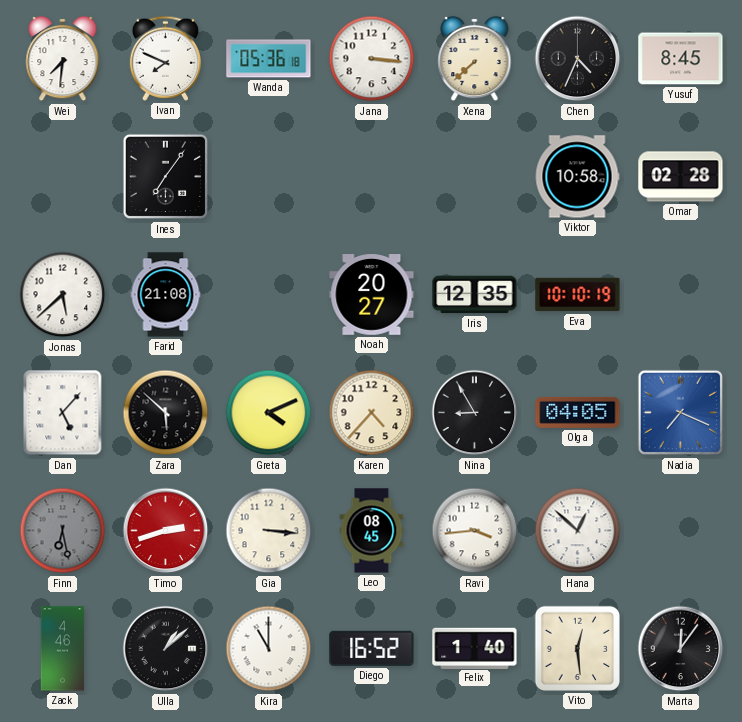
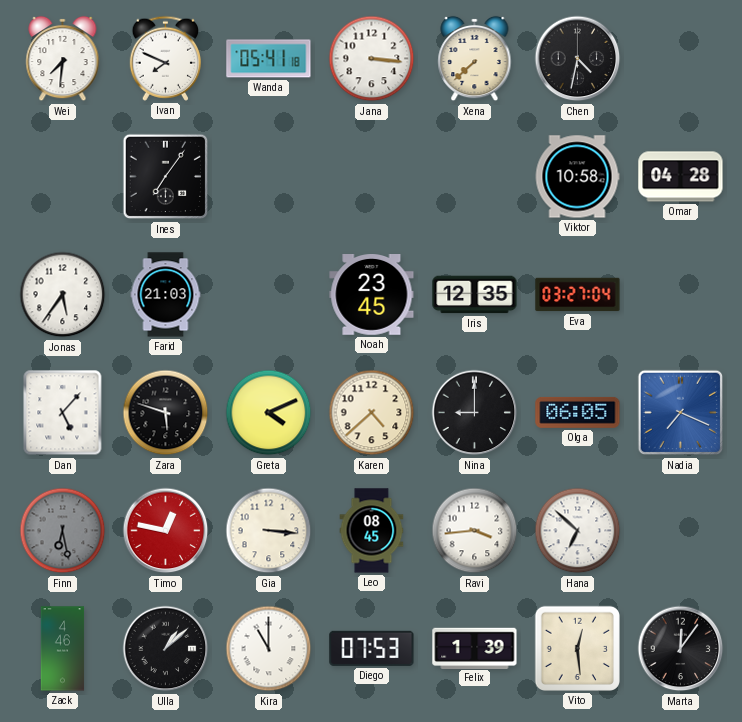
Wanda: 05:36 -> 05:41 (269, 59)
Chen: 4:34 -> 4:32 (578, 59)
Yusuf: 8:45 -> none (681, 59)
Omar: 02:28 -> 04:28 (681, 177)
Jonas: 5:38 -> 5:36 (63, 295)
Farid: 21:08 -> 21:03 (166, 295)
Noah: 20:27 -> 23:45 (372, 295)
Eva: 10:10 -> 03:27 (578, 295)
Zara: 5:52 -> 5:48 (166, 413)
Karen: 4:37 -> 4:38 (372, 413)
Nina: 8:55 -> 9:00 (475, 413)
Olga: 04:05 -> 06:05 (578, 412)
Timo: 2:42 -> 12:47 (166, 531)
Hana: 12:52 -> 6:52 (578, 531)
Diego: 16:52 -> 07:53 (372, 648)
Felix: 1:40 -> 1:39 (475, 648)
